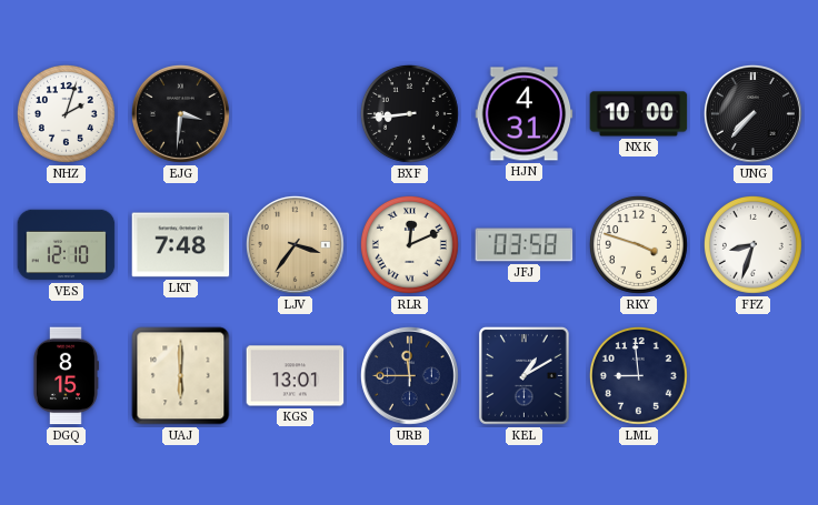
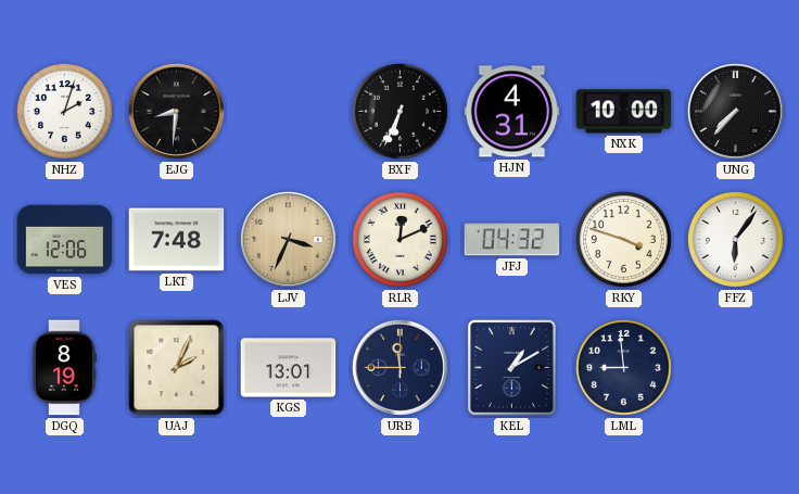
EJG: 3:31 -> 8:31 (176, 111)
BXF: 8:44 -> 6:34 (399, 111)
VES: 12:10 -> 12:06 (65, 240)
LJV: 3:36 -> 3:34 (288, 239)
JFJ: 03:58 -> 04:32 (512, 240)
FFZ: 8:33 -> 6:06 (735, 239)
DGQ: 8:15 -> 8:19 (64, 368)
UAJ: 6:00 -> 2:04 (177, 368)
